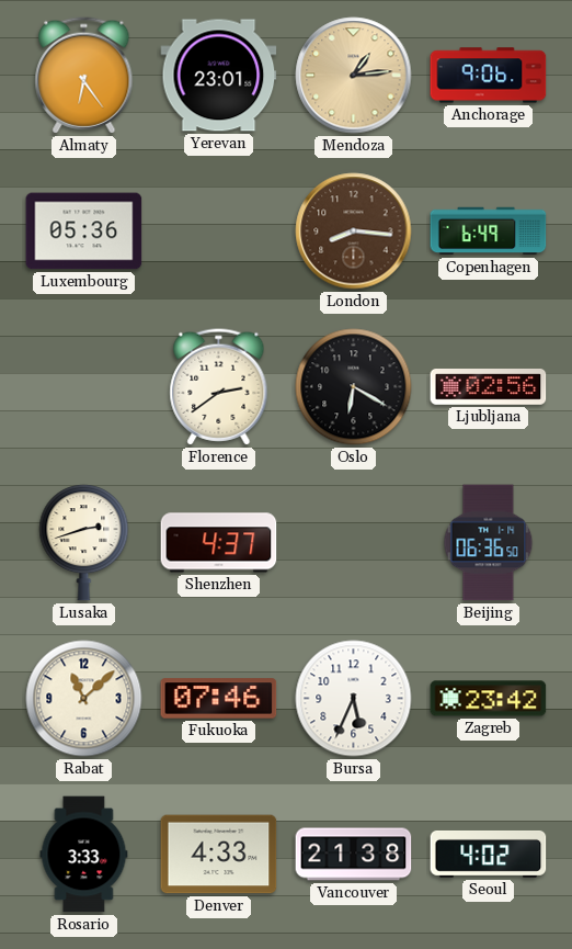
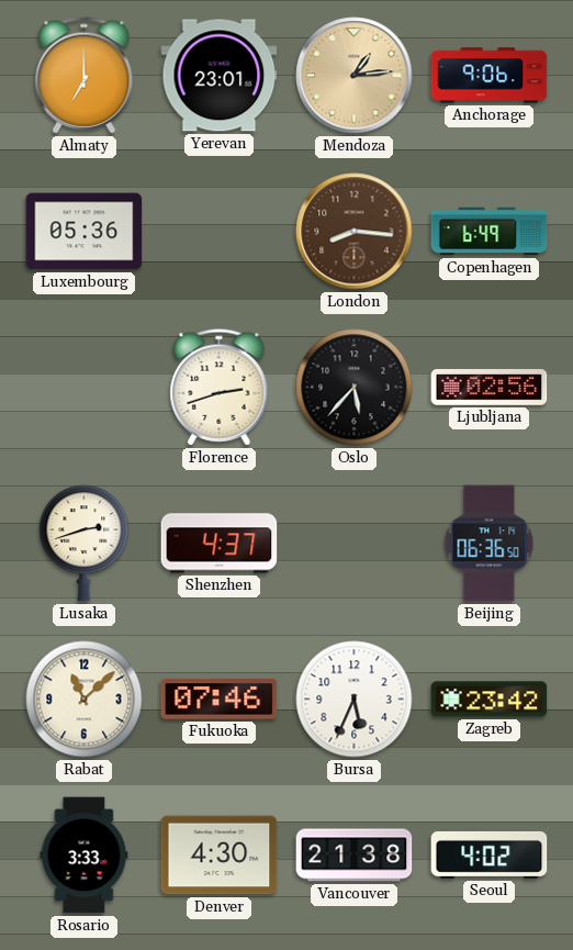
Almaty: 6:24 -> 7:00 (85, 76)
Florence: 2:39 -> 2:42 (220, 388)
Oslo: 6:20 -> 5:37 (355, 388)
Denver: 4:33 -> 4:30 (220, 856)
